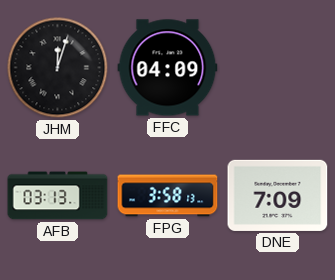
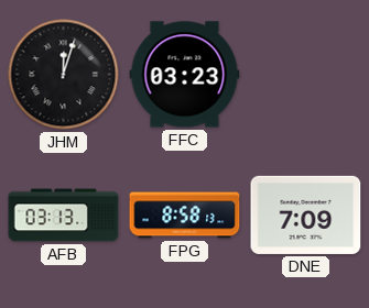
FFC: 04:09 -> 03:23 (185, 75)
FPG: 3:58 -> 8:58 (185, 216)
